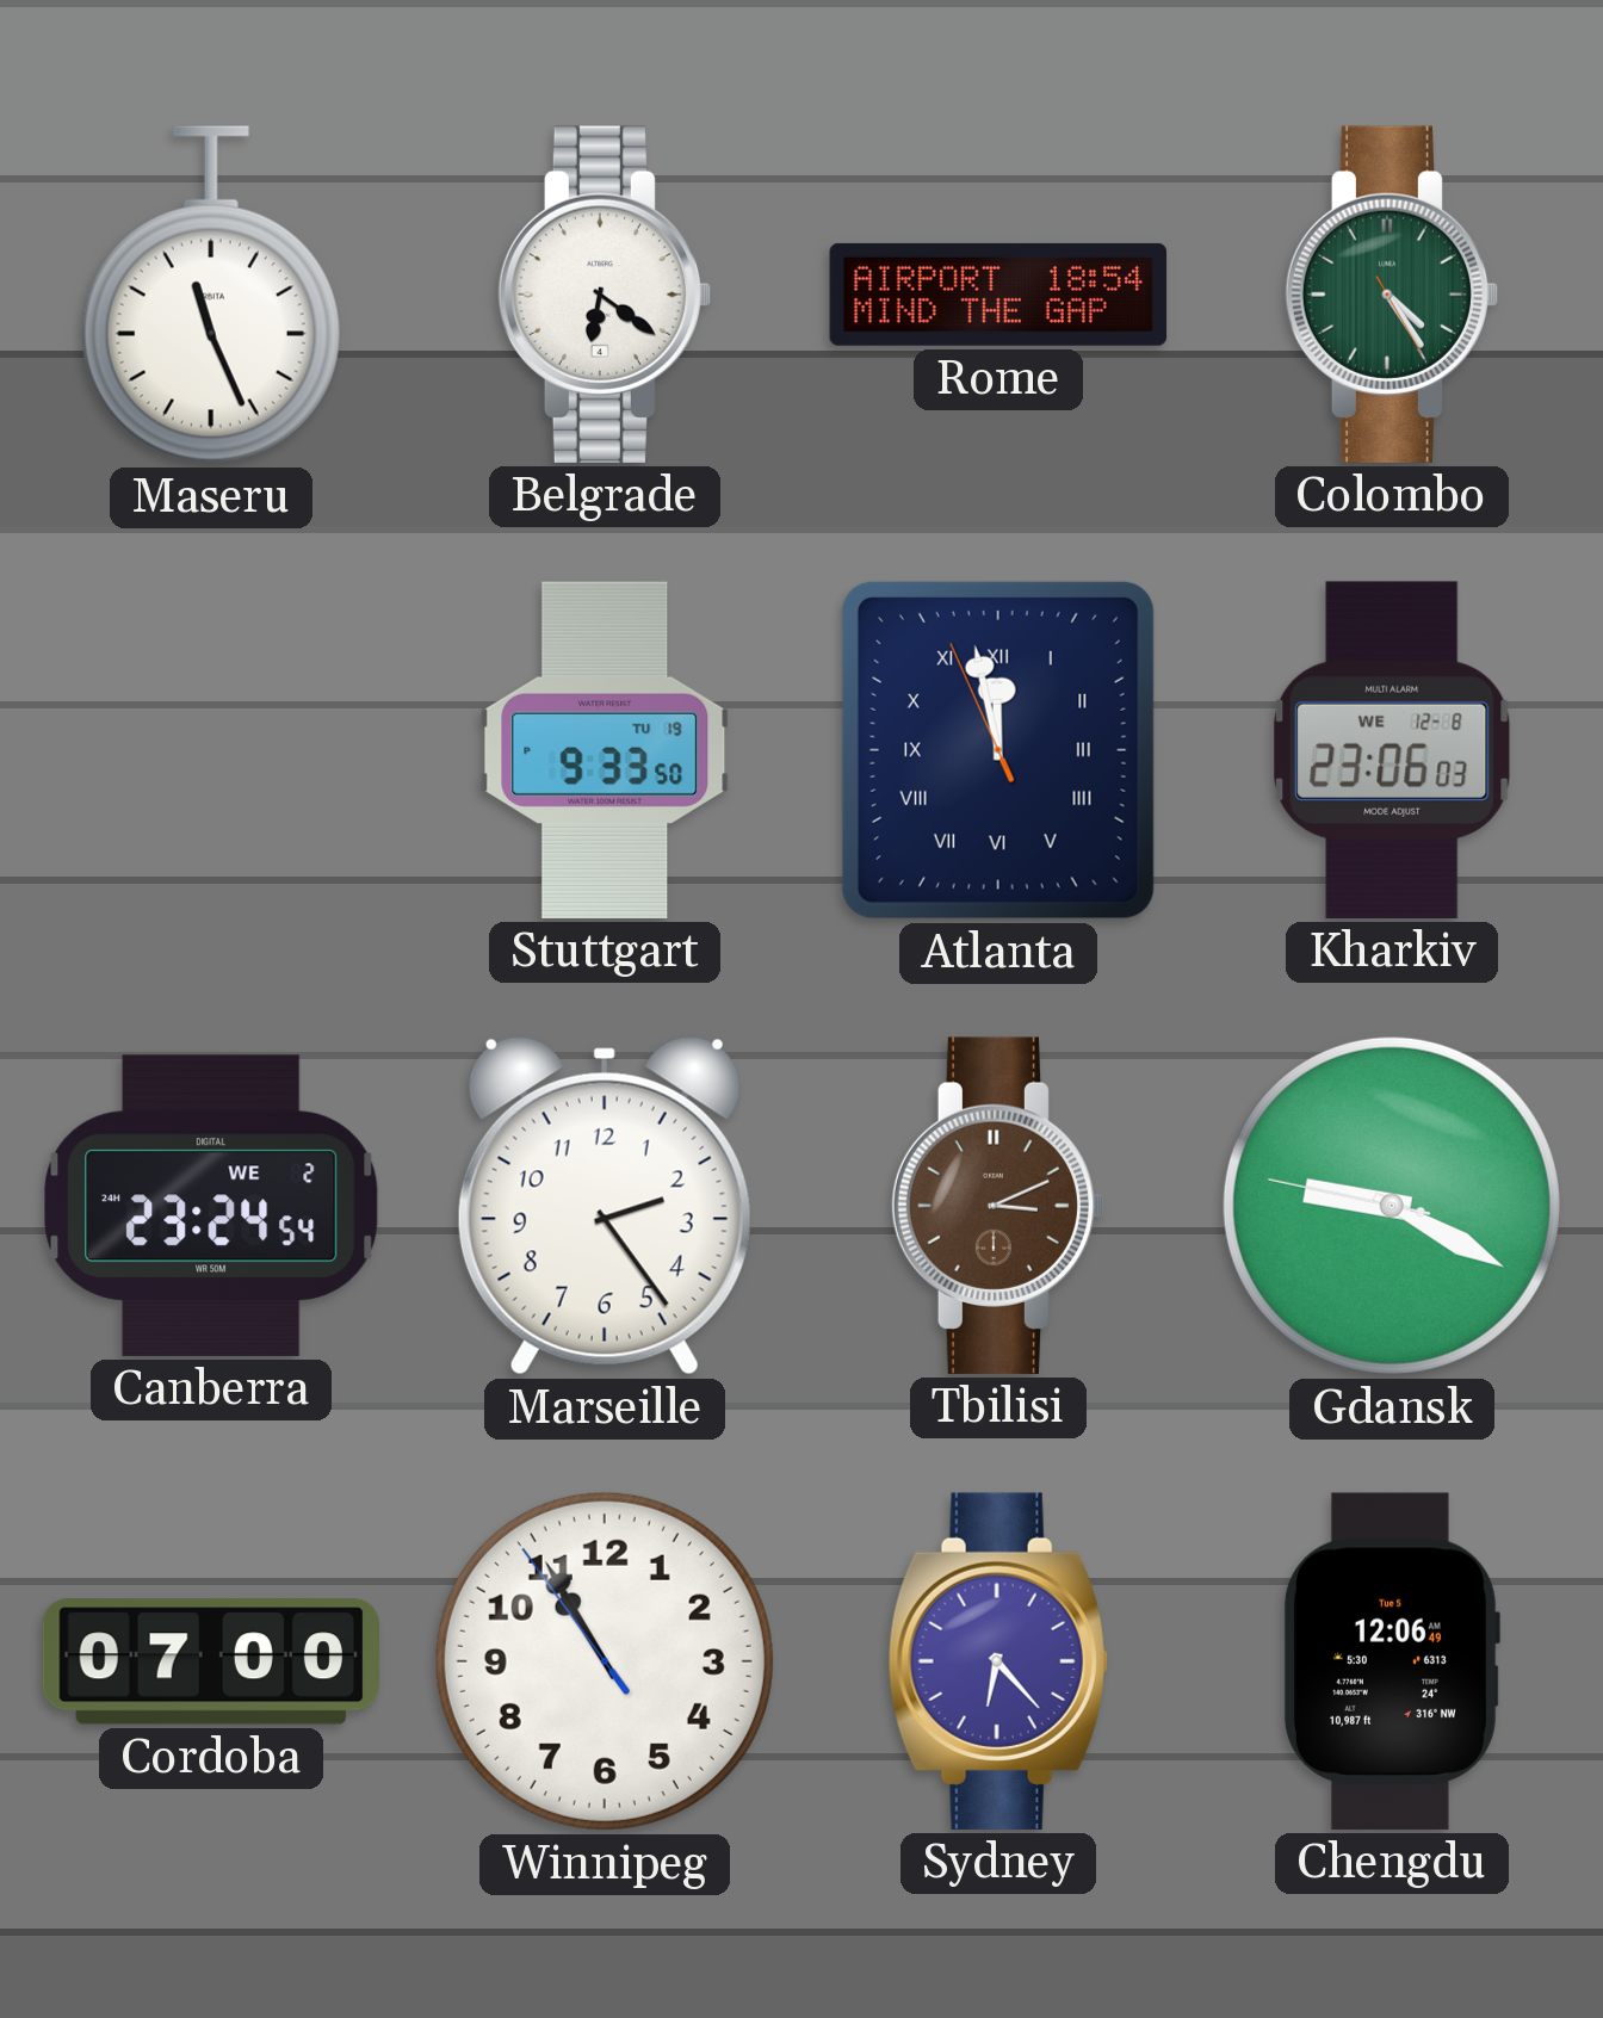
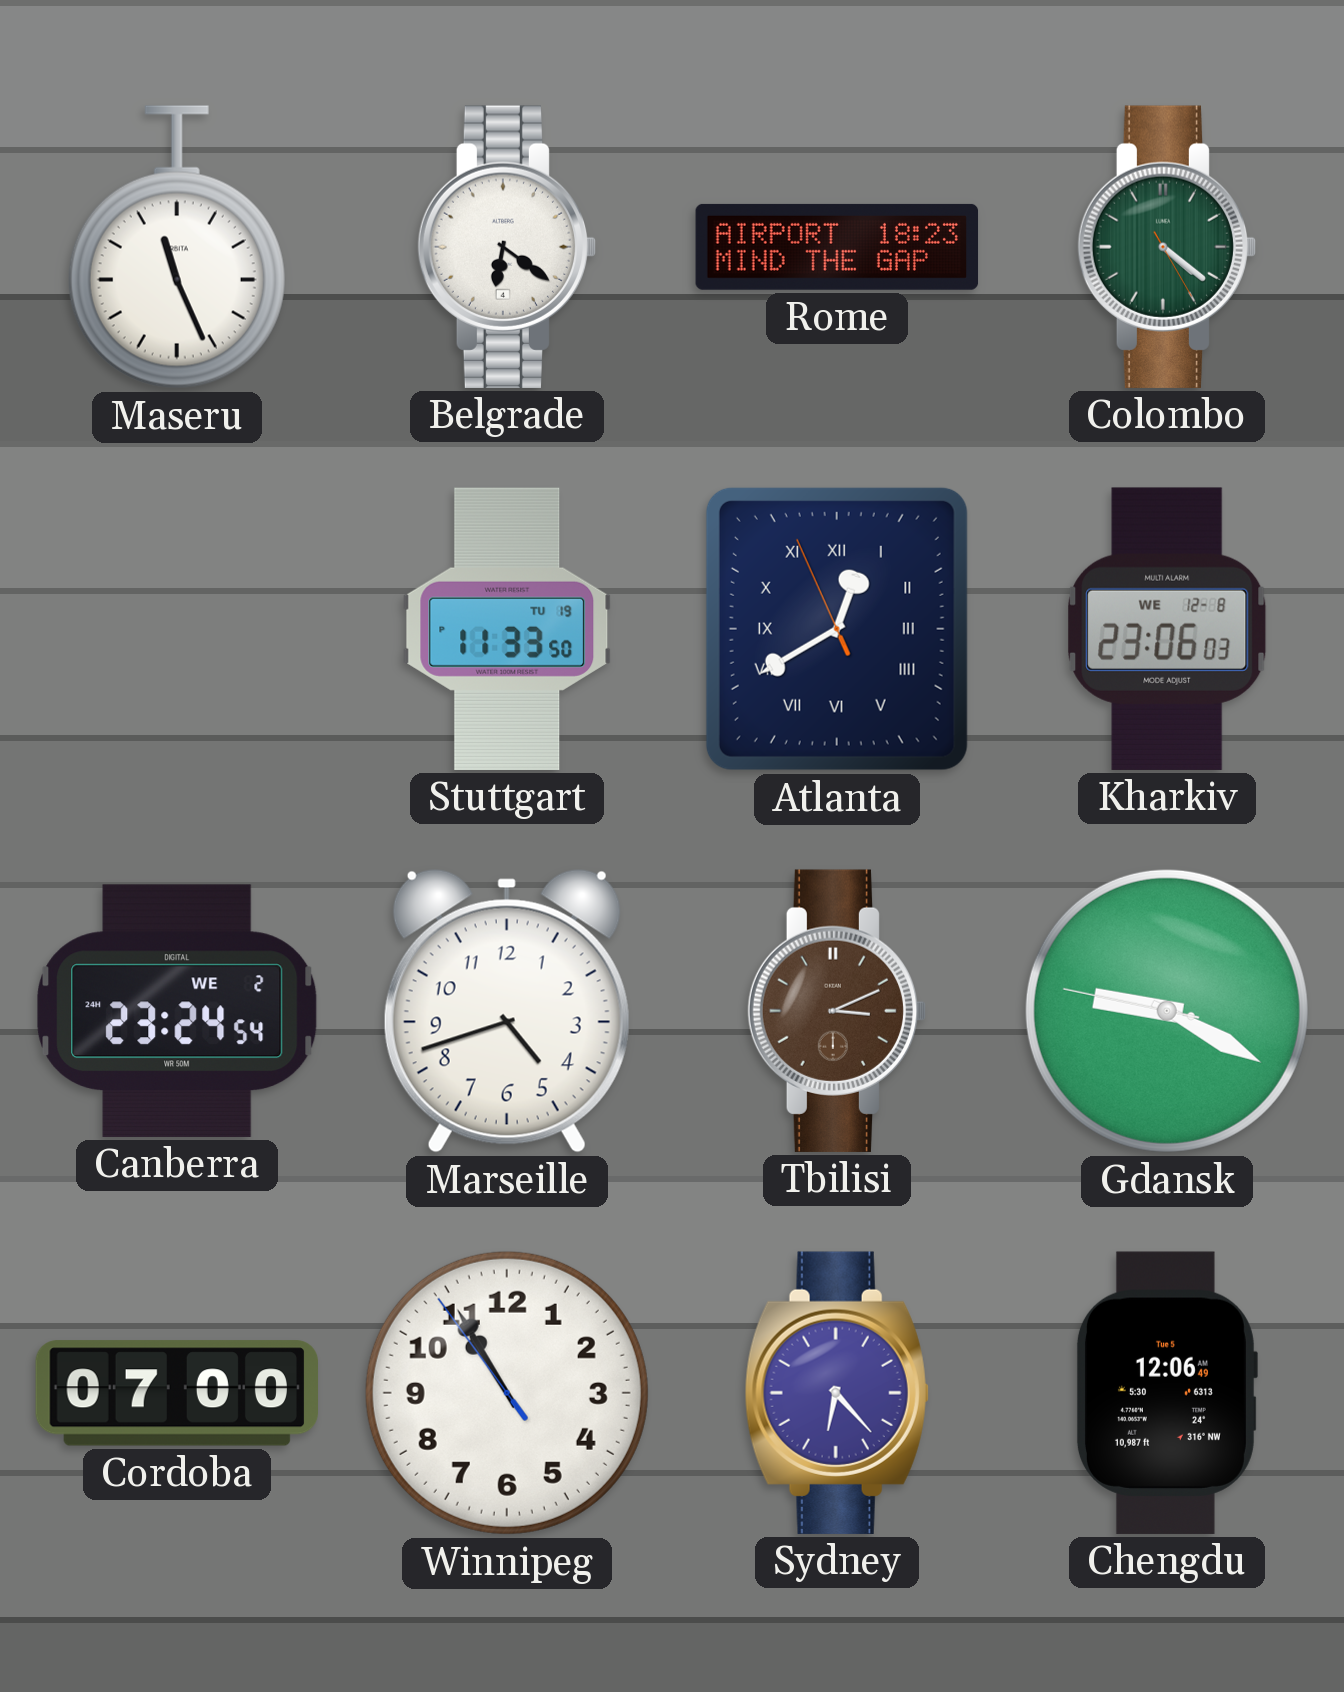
Rome: 18:54 -> 18:23 (837, 247)
Colombo: 4:24 -> 4:21 (1166, 247)
Stuttgart: 9:33 -> 11:33 (507, 629)
Atlanta: 11:57 -> 12:39 (837, 629)
Marseille: 2:24 -> 4:42 (507, 1011)
